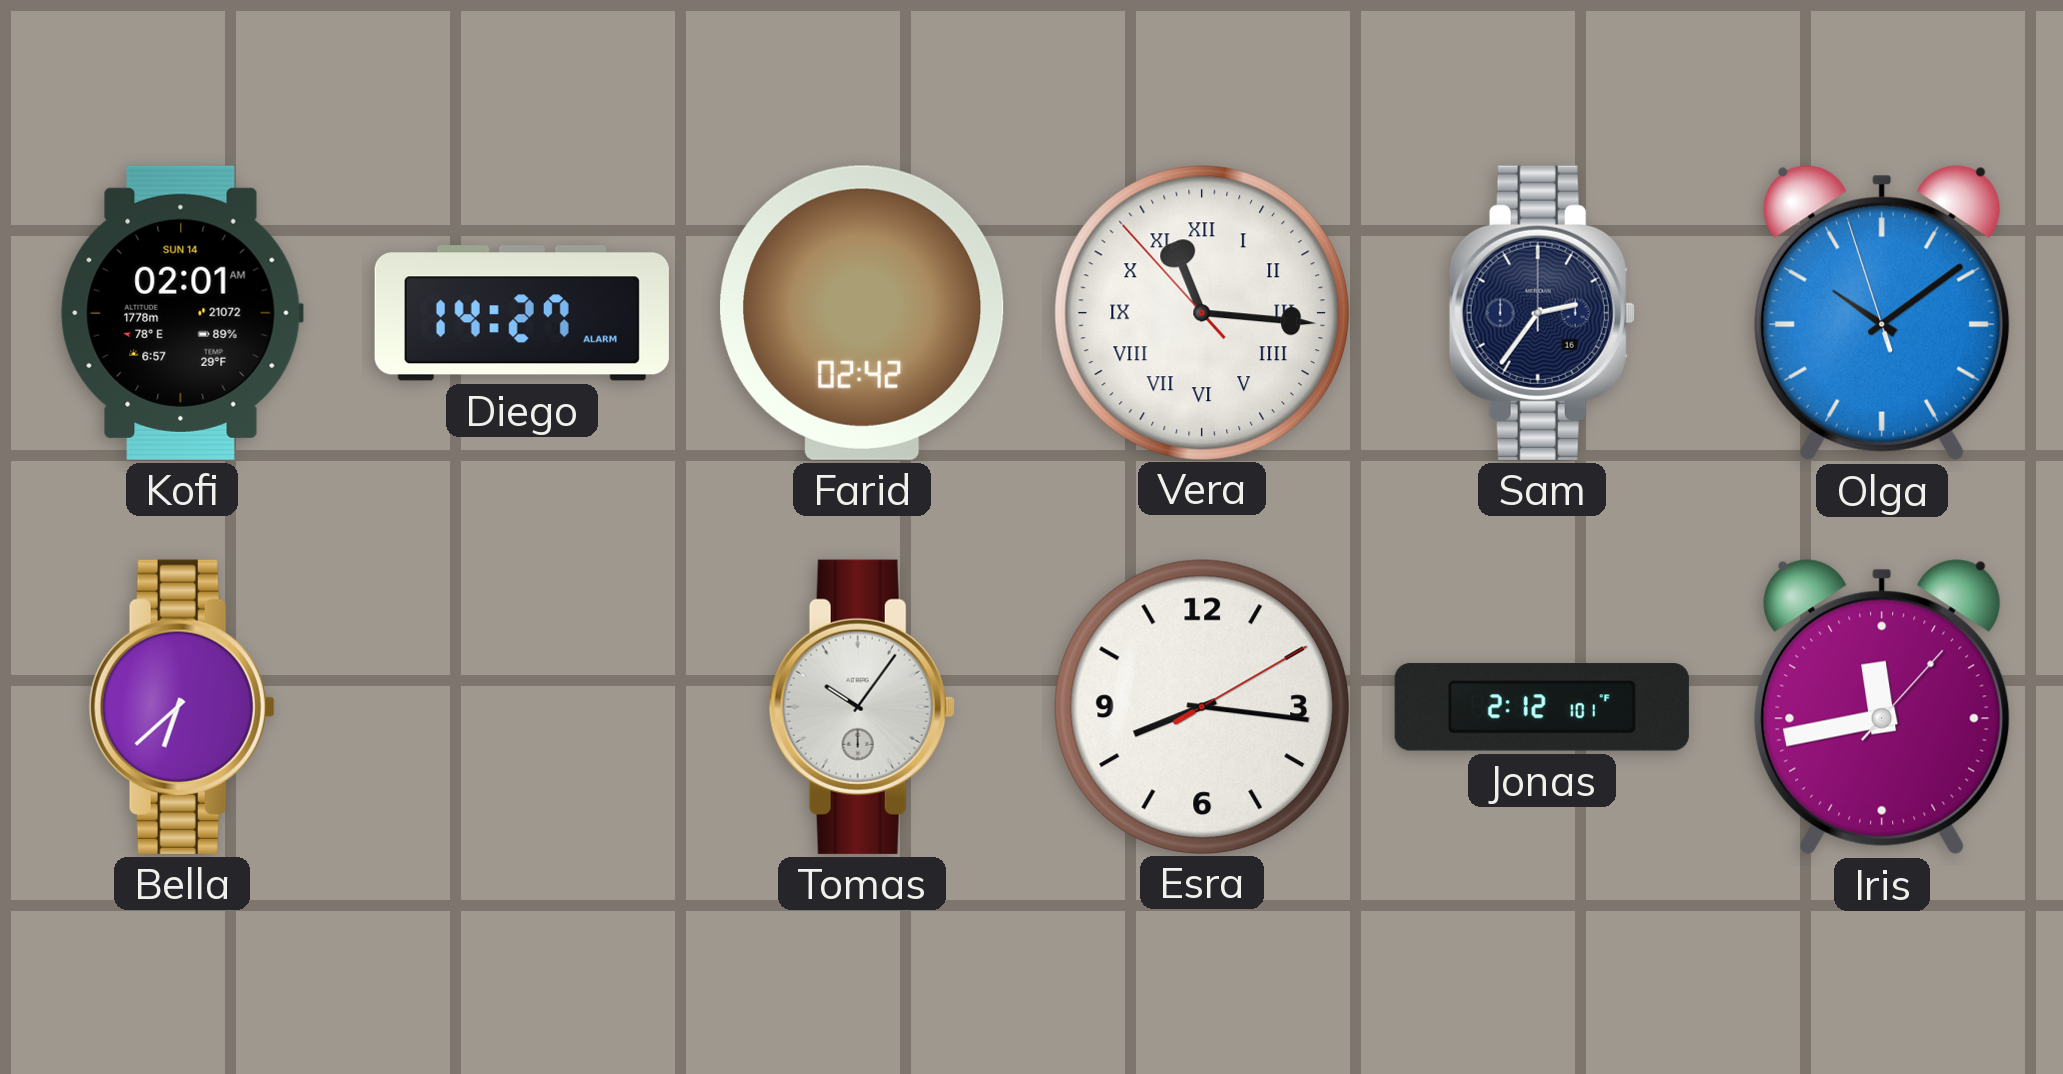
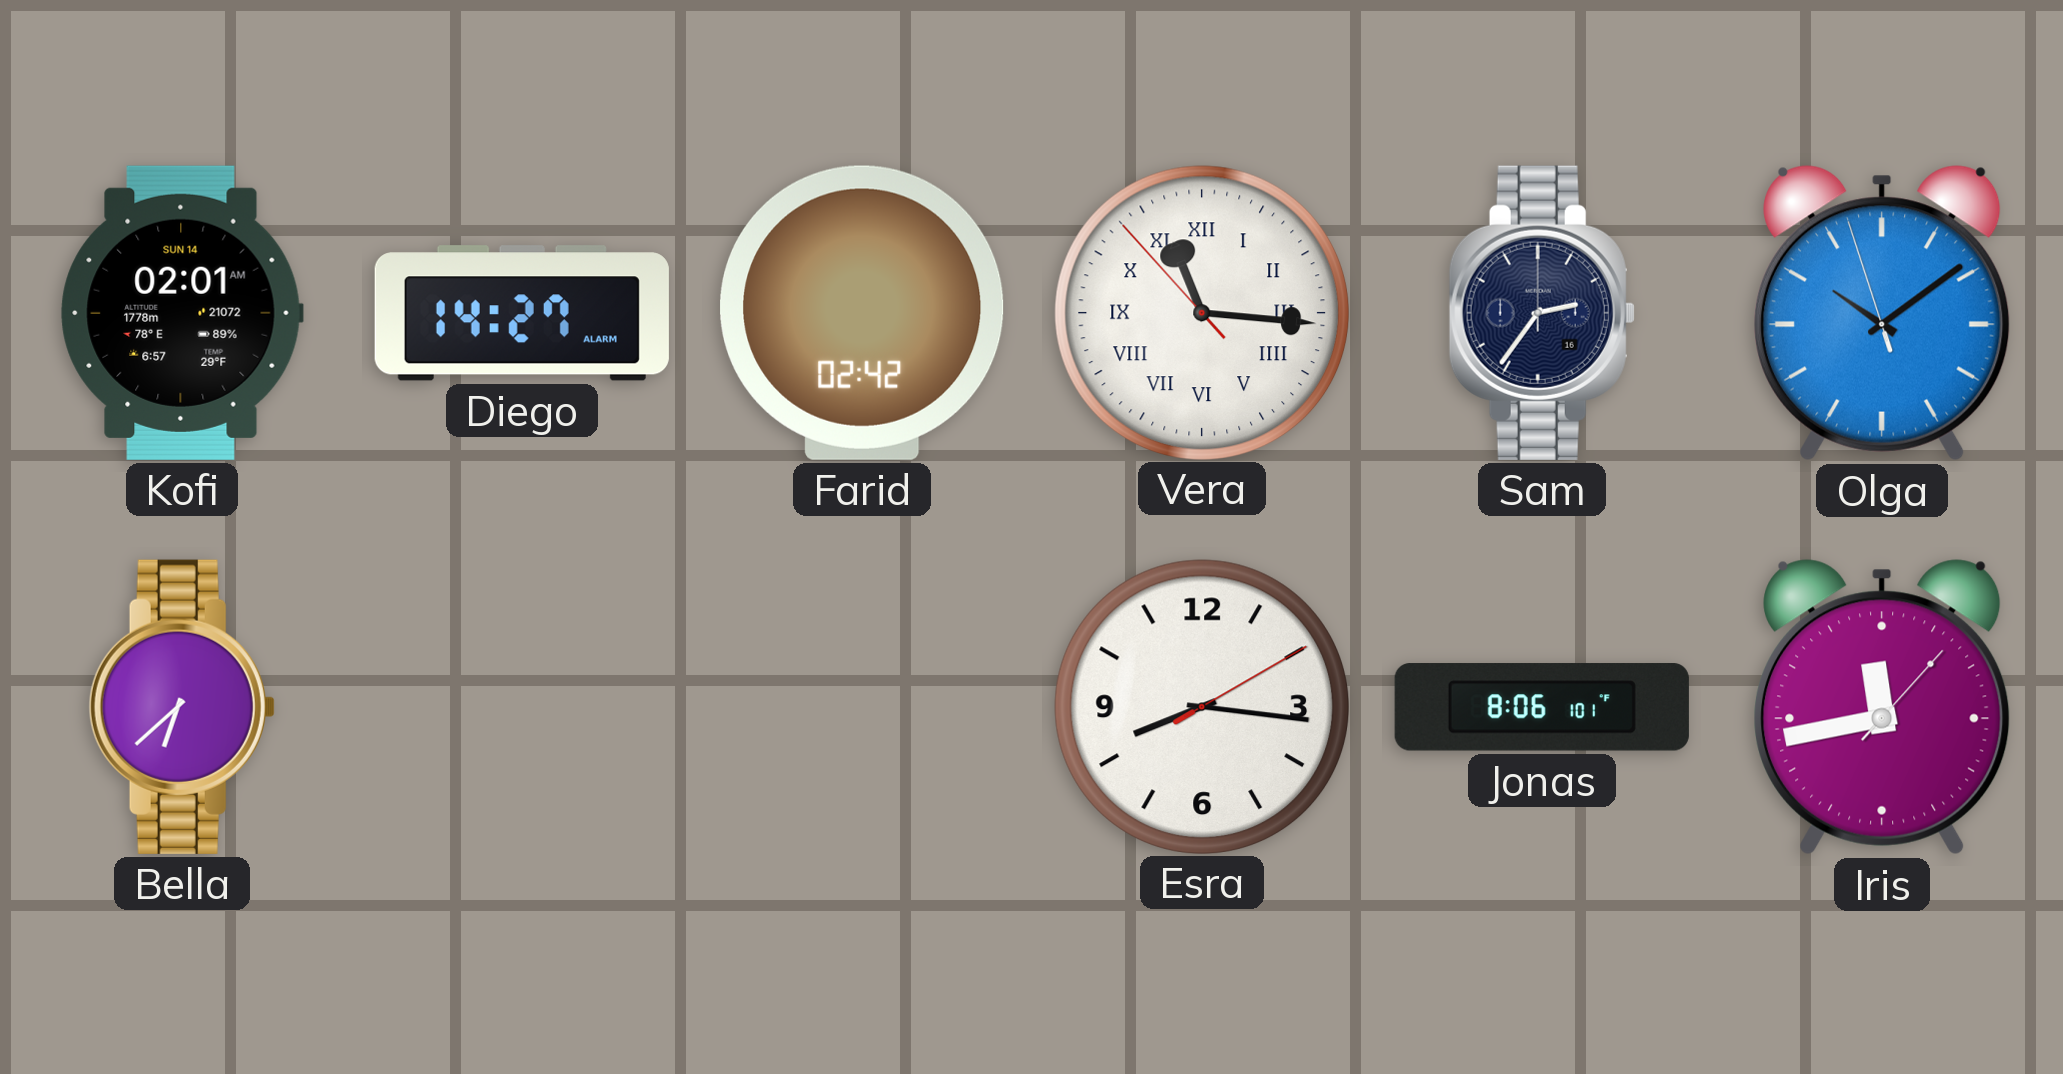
Tomas: 10:06 -> none (862, 707)
Jonas: 2:12 -> 8:06 (1542, 707)
